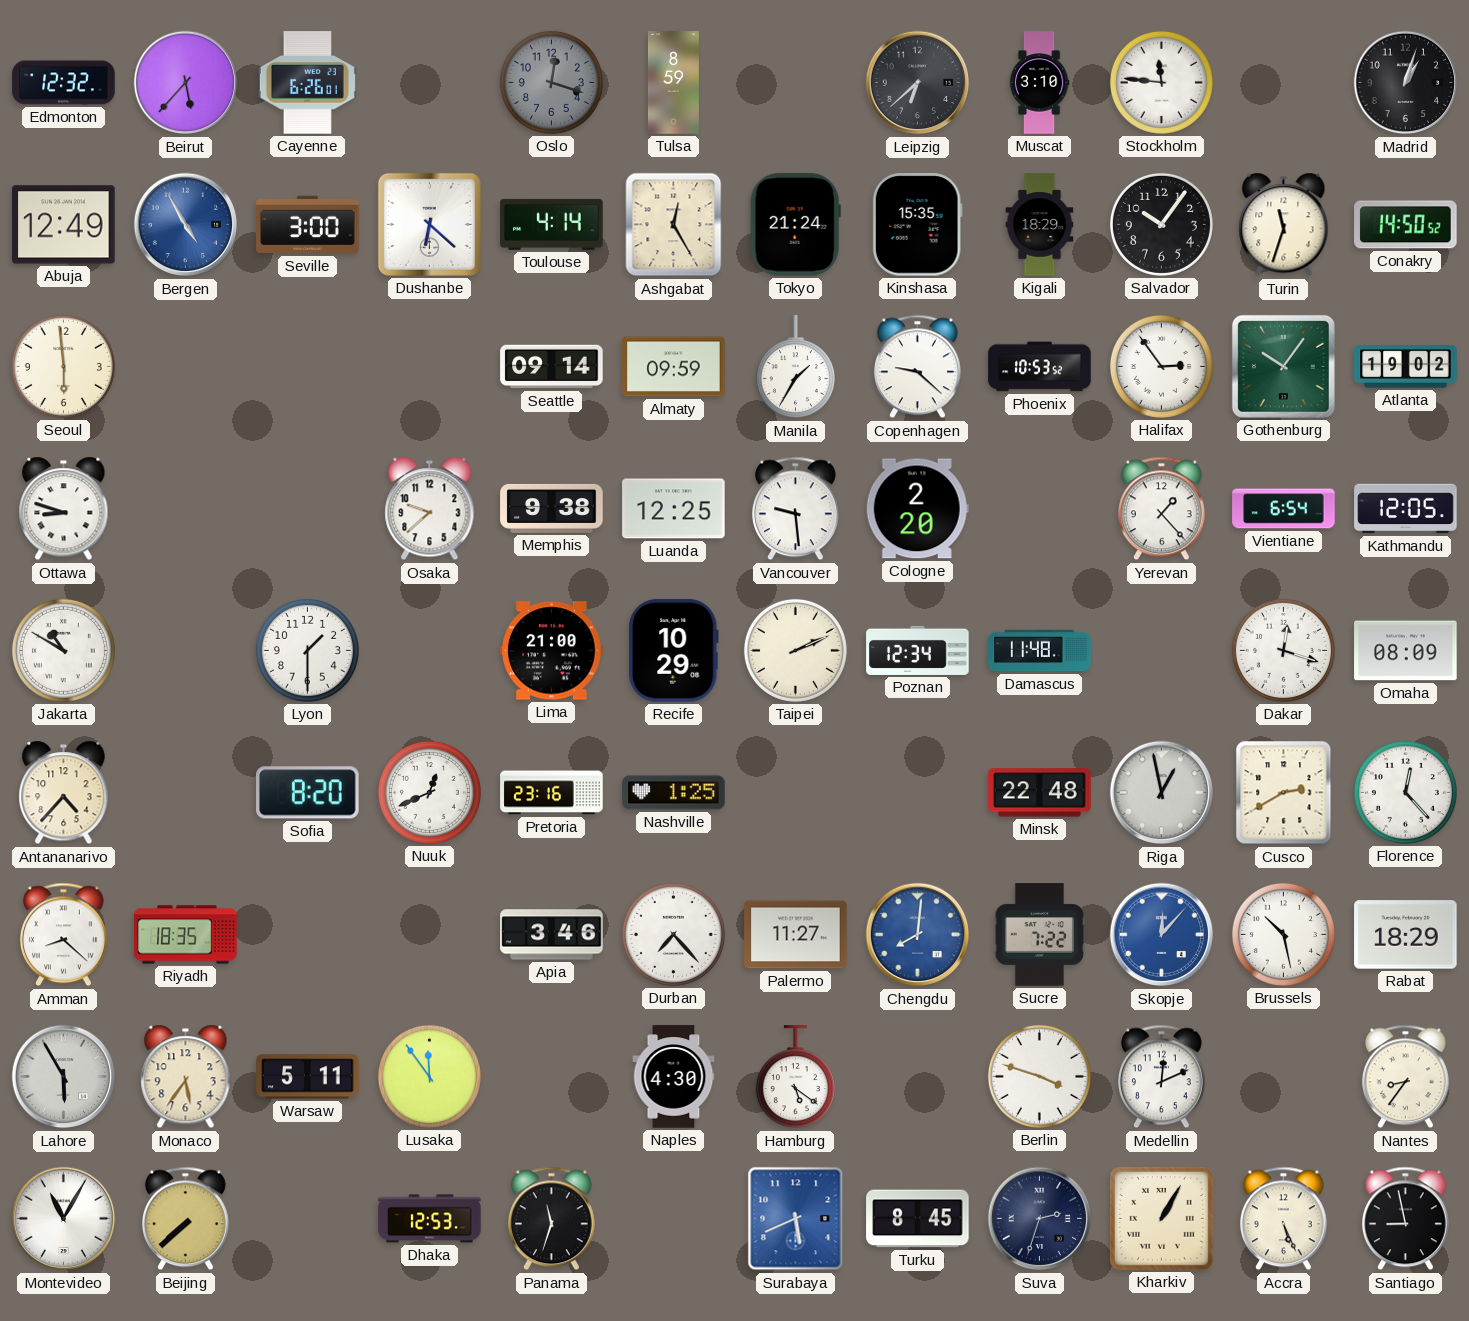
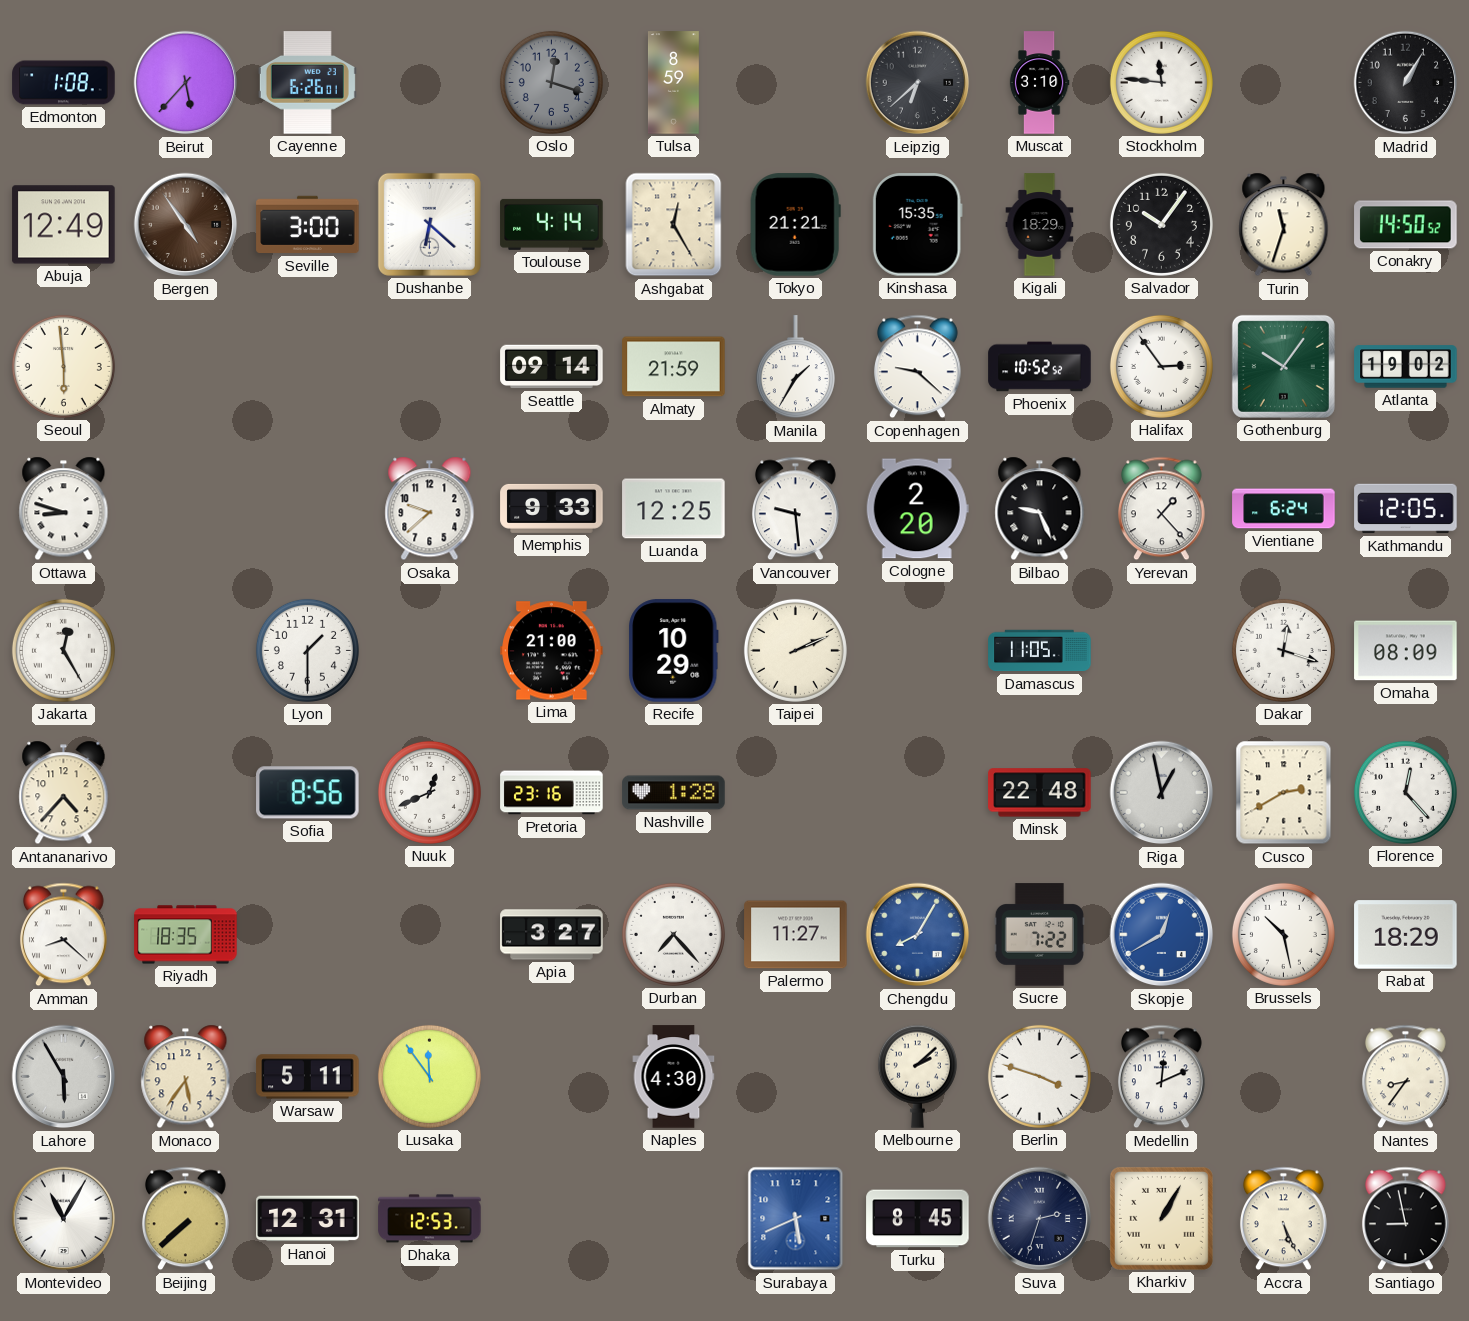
Edmonton: 12:32 -> 1:08 (64, 83)
Madrid: 1:03 -> 1:05 (1406, 83)
Bergen: 4:55 -> 4:54 (186, 225)
Bergen dial: blue -> brown (186, 225)
Tokyo: 21:24 -> 21:21 (795, 225)
Almaty: 09:59 -> 21:59 (674, 367)
Phoenix: 10:53 -> 10:52 (1040, 367)
Memphis: 9:38 -> 9:33 (552, 508)
Bilbao: none -> 9:26 (1040, 509)
Vientiane: 6:54 -> 6:24 (1284, 509)
Jakarta: 10:50 -> 12:25 (63, 650)
Poznan: 12:34 -> none (918, 650)
Damascus: 11:48 -> 11:05 (1040, 651)
Sofia: 8:20 -> 8:56 (308, 793)
Nashville: 1:25 -> 1:28 (674, 793)
Apia: 3:46 -> 3:27 (552, 935)
Chengdu: 8:01 -> 8:05 (918, 935)
Skopje: 12:07 -> 12:40 (1162, 935)
Hamburg: 5:21 -> none (795, 1077)
Melbourne: none -> 2:08 (917, 1076)
Hanoi: none -> 12:31 (308, 1219)
Panama: 11:33 -> none (551, 1219)
